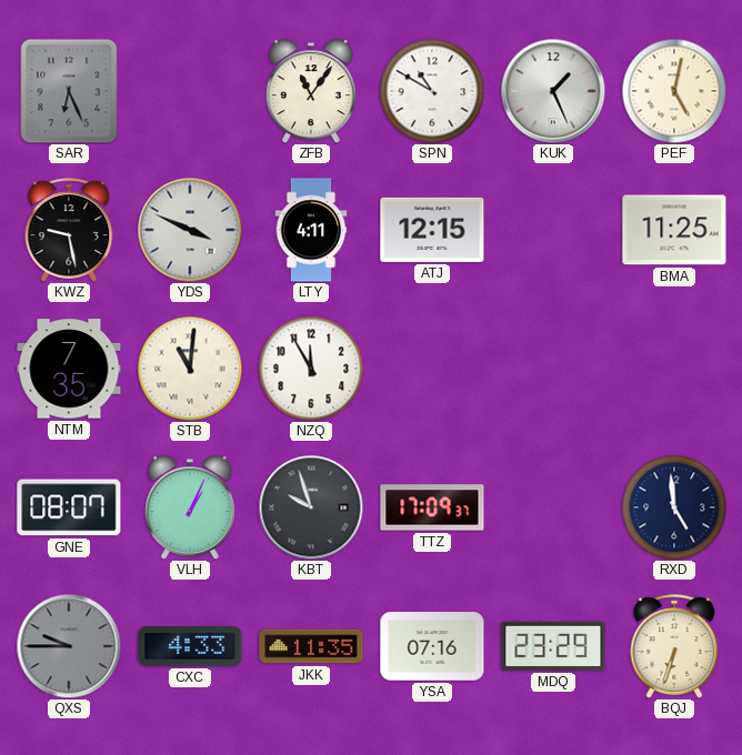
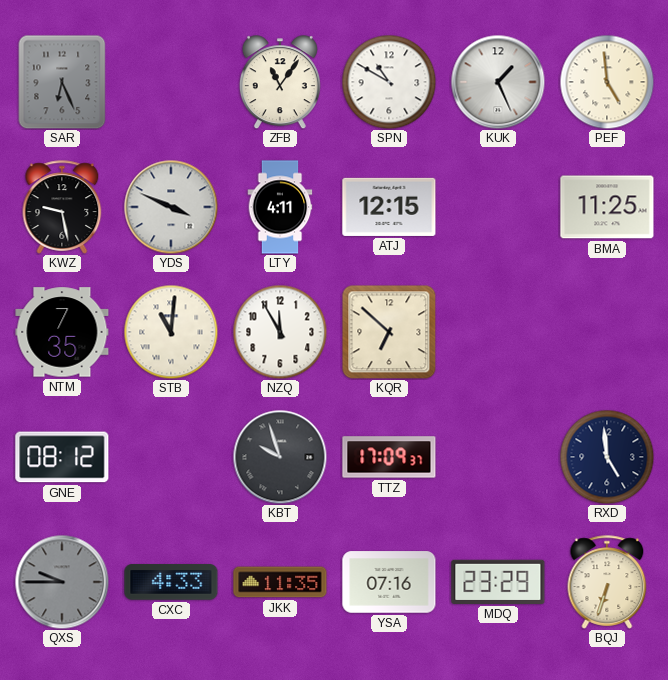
PEF: 5:02 -> 4:59 (607, 82)
KQR: none -> 6:52 (389, 332)
GNE: 08:07 -> 08:12 (62, 457)
VLH: 1:04 -> none (190, 507)
